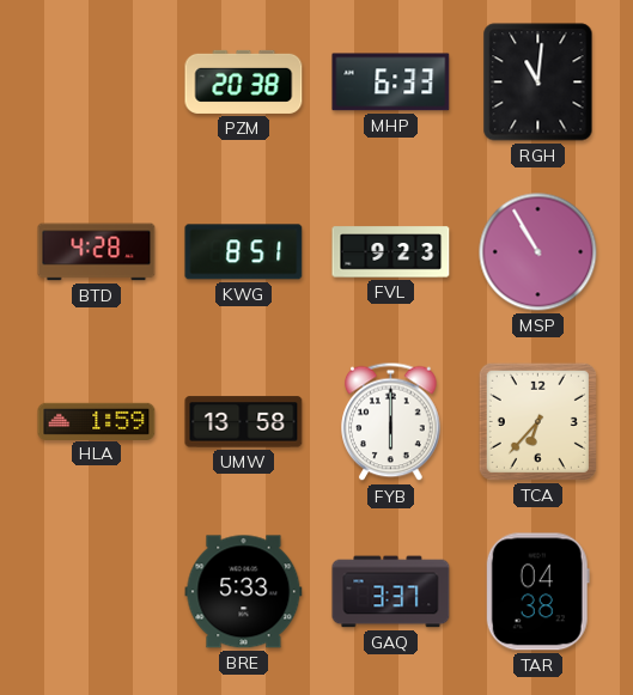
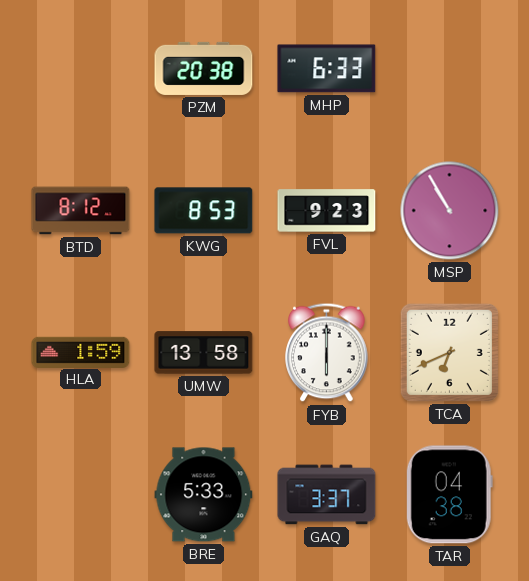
RGH: 11:01 -> none (538, 83)
BTD: 4:28 -> 8:12 (81, 211)
KWG: 8:51 -> 8:53 (204, 211)
TCA: 6:37 -> 6:41 (449, 352)
